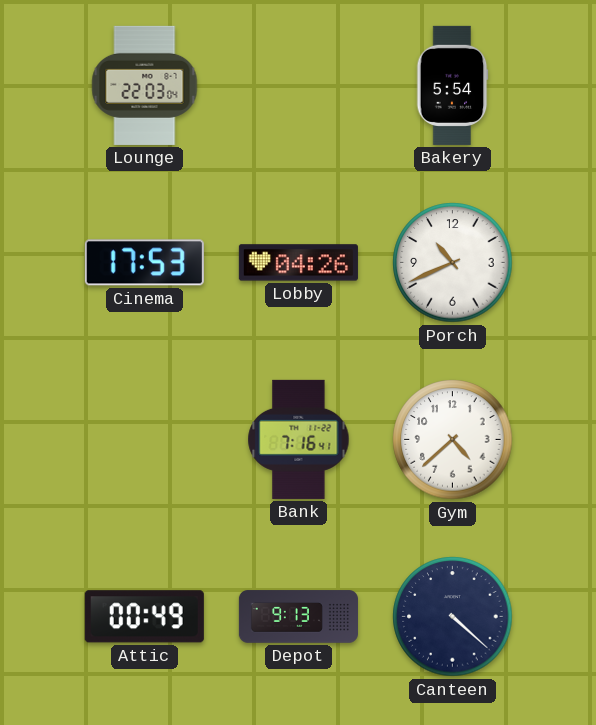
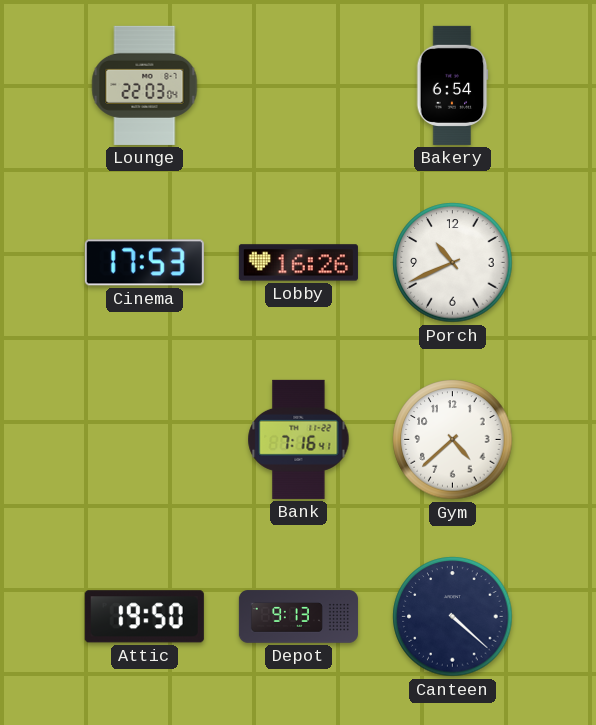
Bakery: 5:54 -> 6:54 (452, 85)
Lobby: 04:26 -> 16:26 (298, 263)
Attic: 00:49 -> 19:50 (144, 617)
